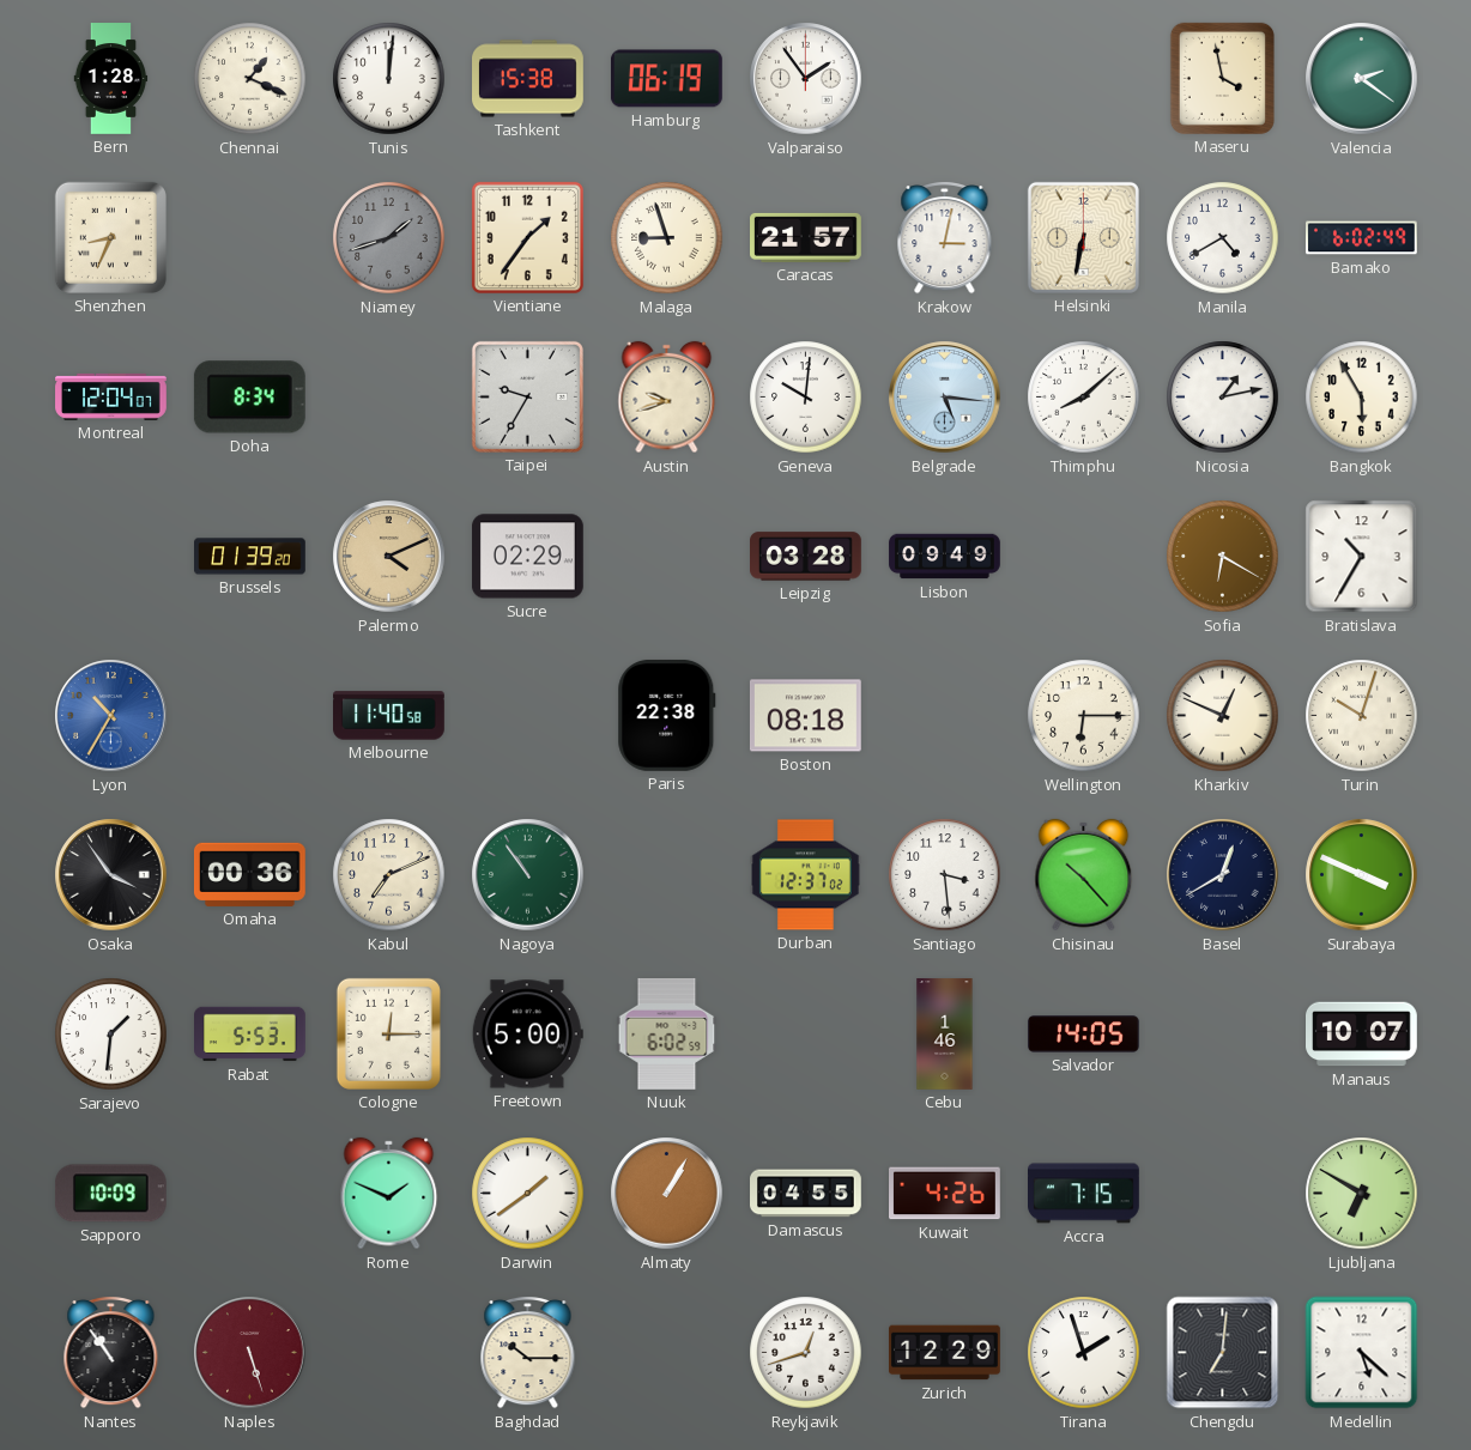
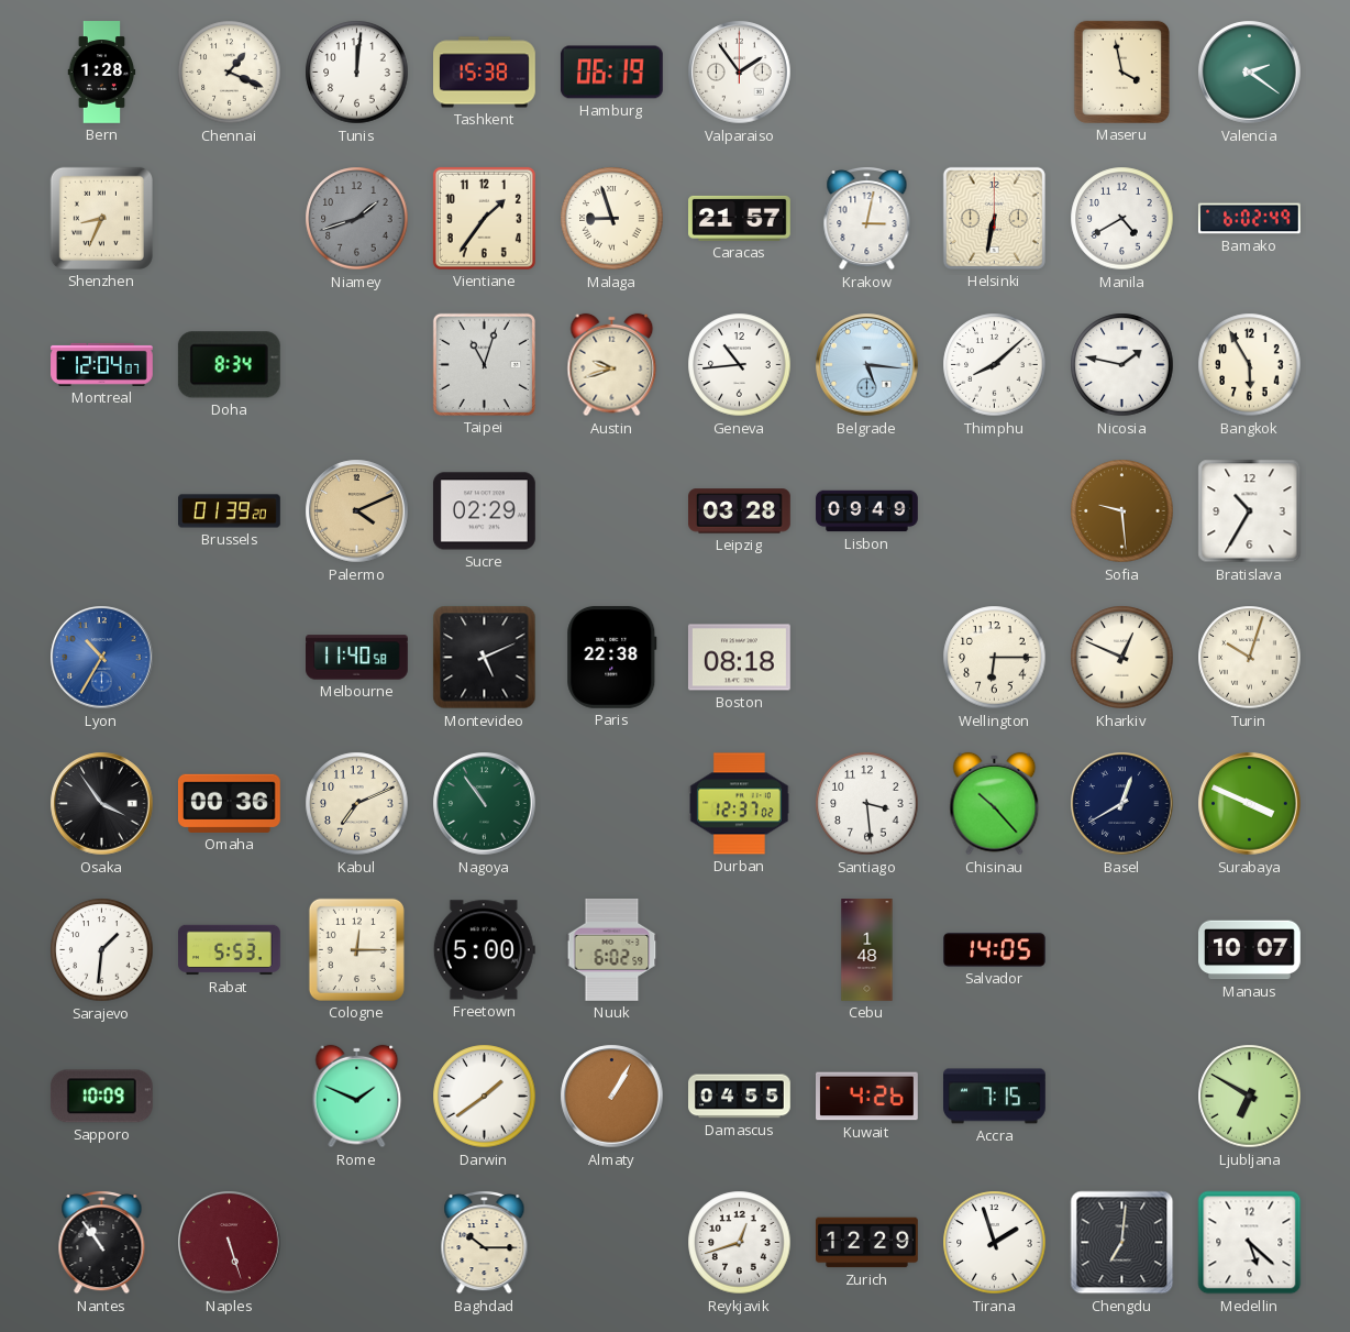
Taipei: 9:35 -> 11:03 (484, 364)
Geneva: 10:01 -> 10:44 (740, 365)
Nicosia: 1:13 -> 1:47 (1122, 365)
Sofia: 6:20 -> 9:29 (1122, 511)
Montevideo: none -> 5:11 (485, 658)
Cebu: 1:46 -> 1:48 (867, 950)
